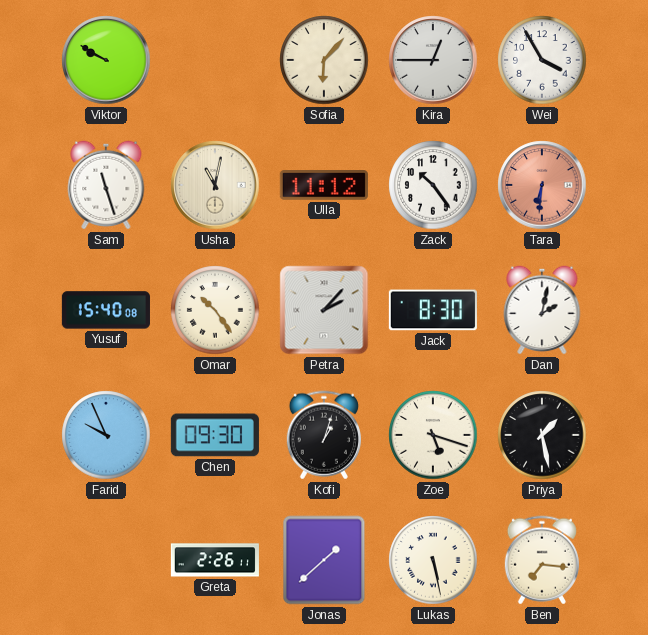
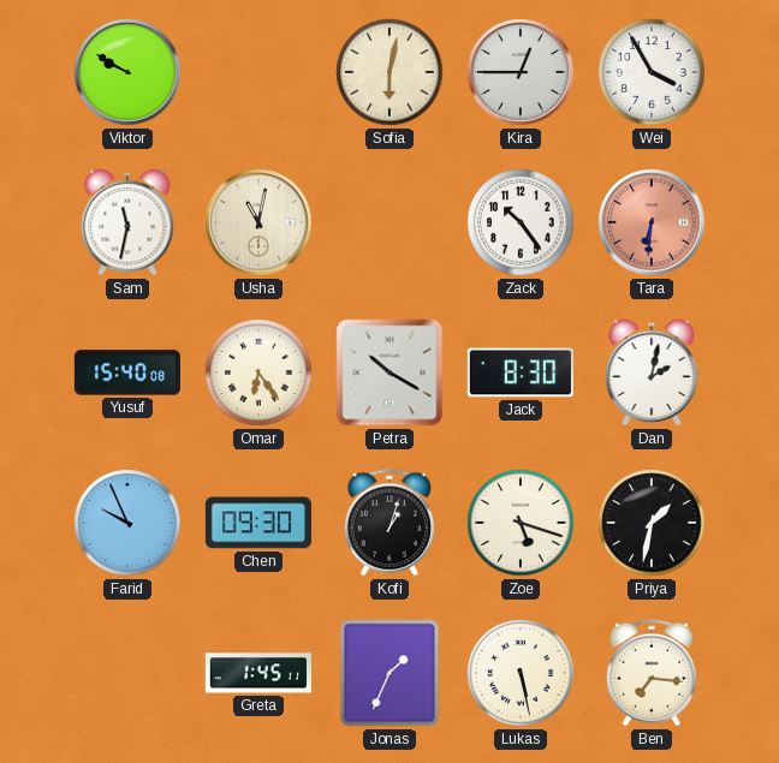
Sofia: 6:07 -> 6:02 (389, 72)
Sam: 11:27 -> 11:32 (127, 222)
Ulla: 11:12 -> none (324, 186)
Omar: 10:24 -> 6:24 (258, 372)
Petra: 2:07 -> 10:20 (389, 372)
Priya: 1:28 -> 1:32 (652, 523)
Greta: 2:26 -> 1:45 (258, 673)
Jonas: 1:38 -> 1:34 (389, 673)
